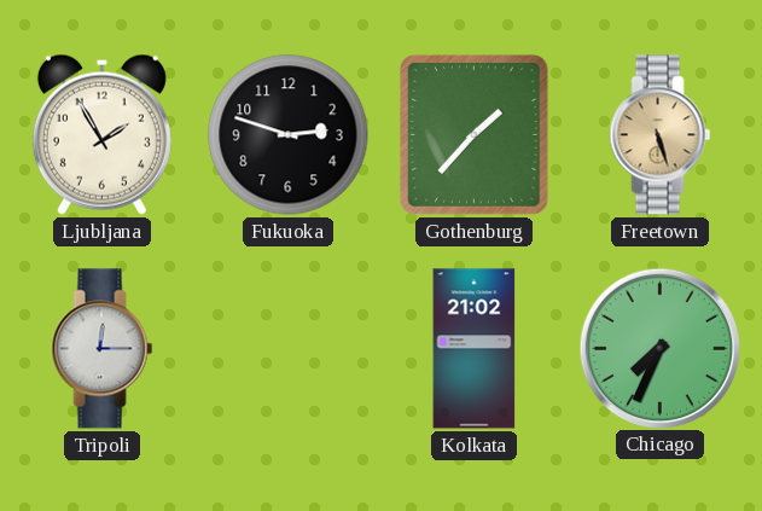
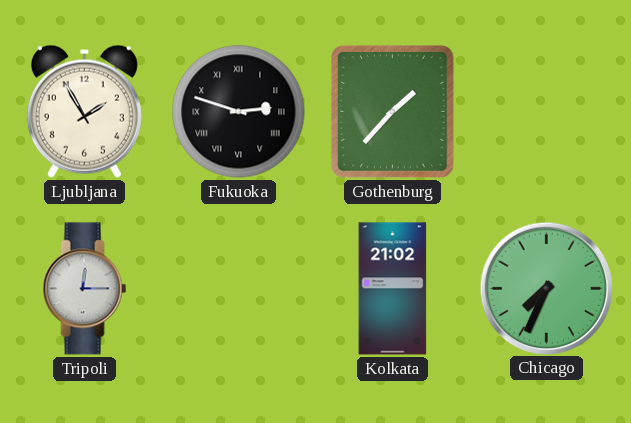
Fukuoka numerals: Arabic -> Roman (239, 112)
Freetown: 5:27 -> none (661, 135)
